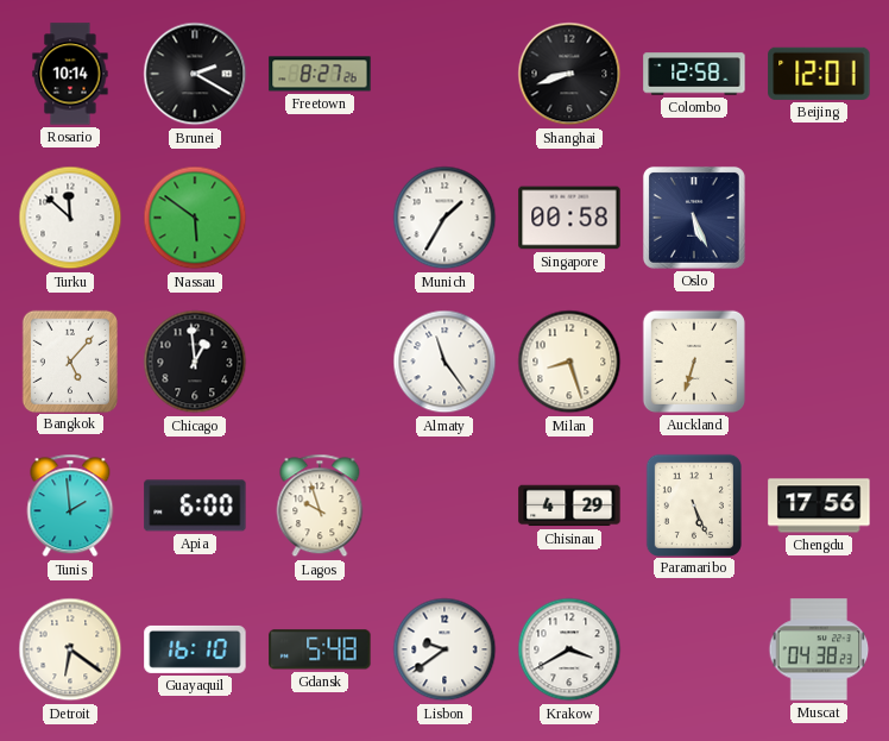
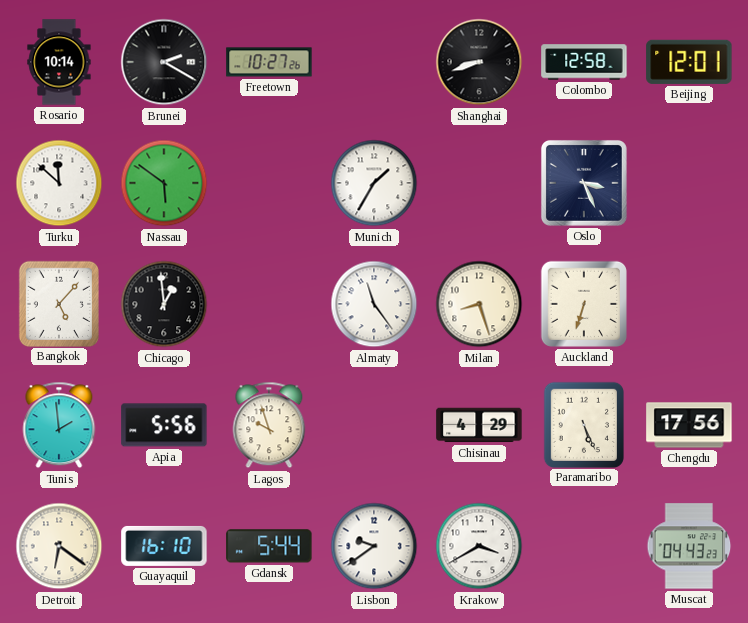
Freetown: 8:27 -> 10:27 (269, 62)
Singapore: 00:58 -> none (569, 218)
Oslo: 5:26 -> 3:26 (584, 183)
Apia: 6:00 -> 5:56 (164, 425)
Gdansk: 5:48 -> 5:44 (269, 546)
Muscat: 04:38 -> 04:43 (689, 546)
